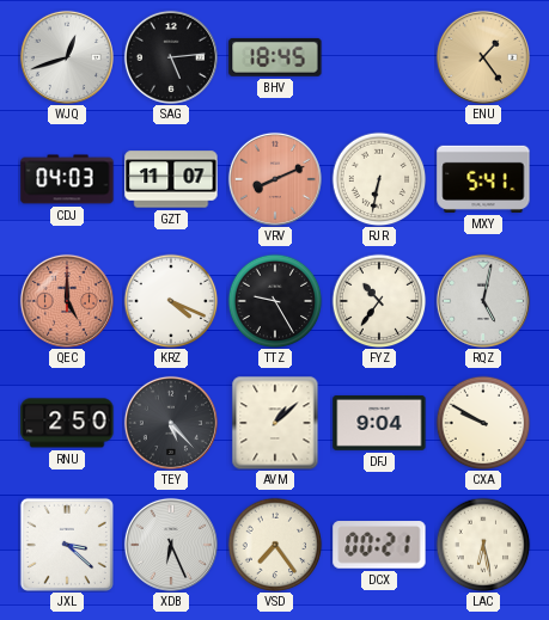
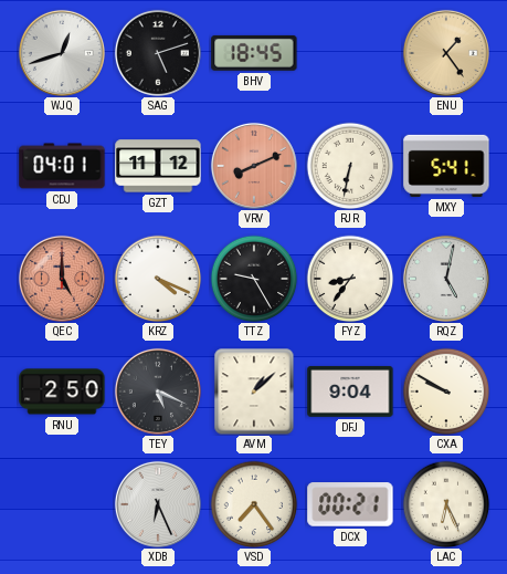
SAG: 5:14 -> 5:12 (158, 53)
CDJ: 04:03 -> 04:01 (62, 166)
GZT: 11:07 -> 11:12 (158, 166)
FYZ: 10:36 -> 8:36 (350, 279)
TEY: 5:23 -> 5:19 (158, 392)
JXL: 3:22 -> none (67, 545)
LAC: 6:28 -> 6:26 (446, 504)
